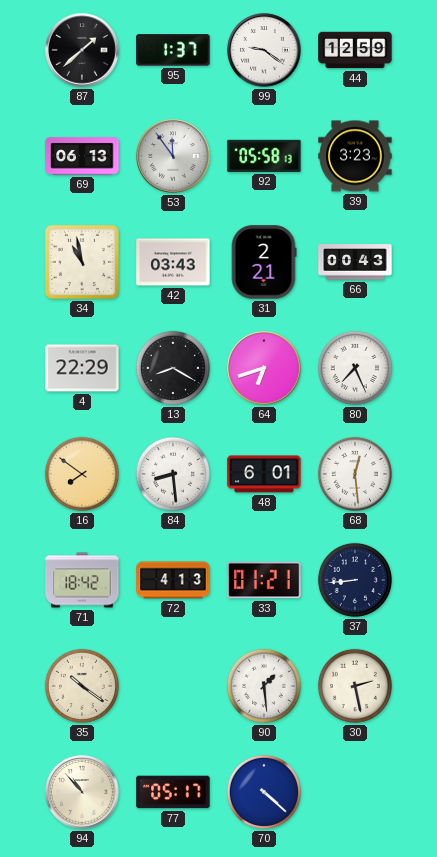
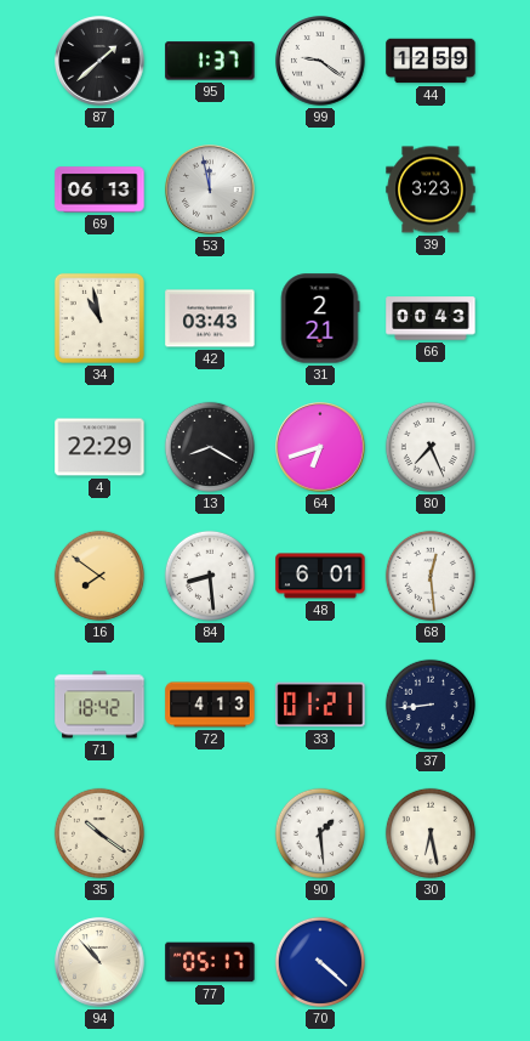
53: 11:54 -> 11:58 (210, 189)
92: 05:58 -> none (264, 156)
30: 2:28 -> 6:28 (431, 833)
